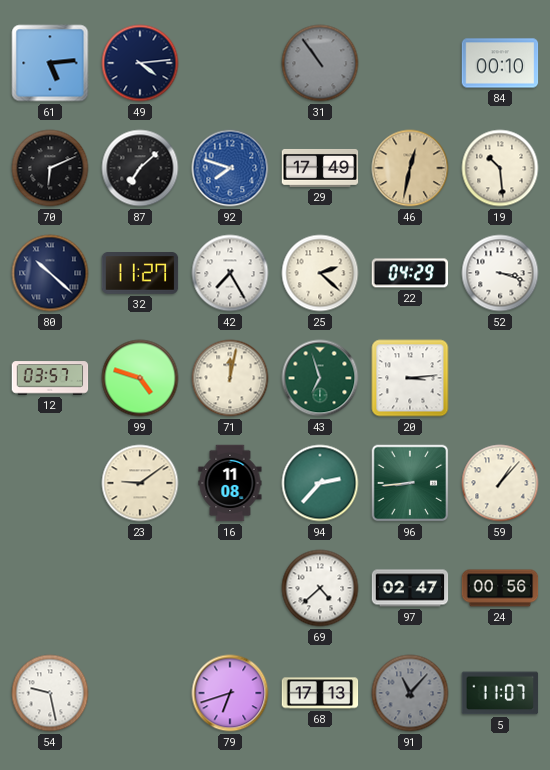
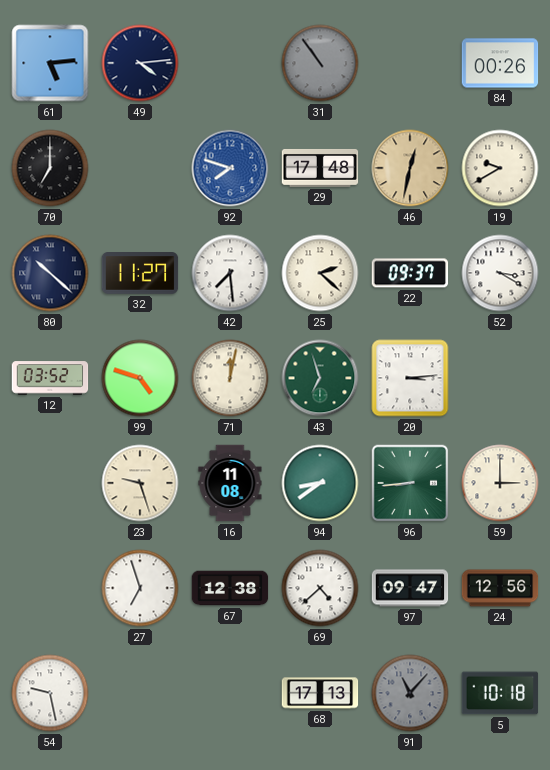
84: 00:10 -> 00:26 (500, 63)
70: 6:11 -> 7:00 (50, 168)
87: 7:08 -> none (140, 168)
29: 17:49 -> 17:48 (320, 168)
19: 10:29 -> 9:40 (500, 168)
42: 7:25 -> 7:29 (230, 273)
22: 04:29 -> 09:37 (410, 273)
52: 3:18 -> 3:20 (500, 273)
12: 03:57 -> 03:52 (50, 378)
23: 9:09 -> 9:27 (140, 483)
94: 2:37 -> 8:39 (320, 483)
59: 1:07 -> 3:00 (500, 483)
27: none -> 6:57 (140, 588)
67: none -> 12:38 (230, 588)
97: 02:47 -> 09:47 (410, 588)
24: 00:56 -> 12:56 (500, 588)
79: 6:42 -> none (230, 693)
5: 11:07 -> 10:18 (500, 693)
